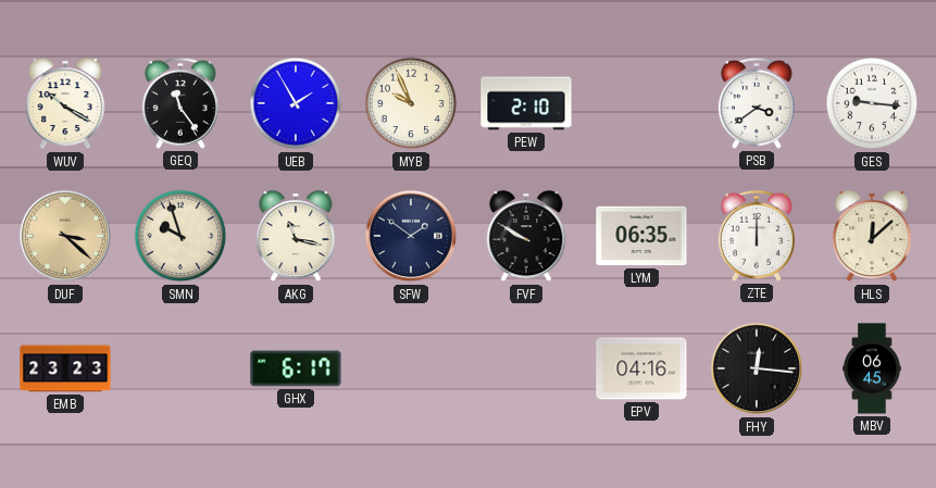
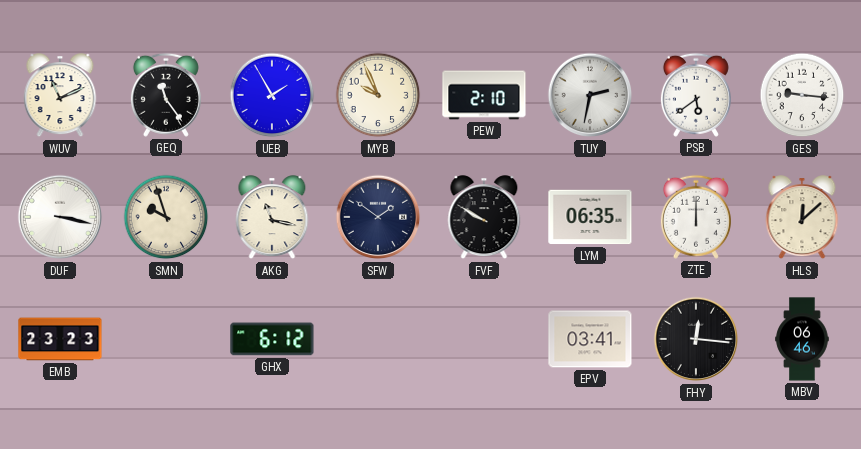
WUV: 10:20 -> 11:11 (60, 96)
TUY: none -> 2:32 (590, 95)
PSB: 3:39 -> 5:39 (696, 95)
DUF: 3:22 -> 3:17 (60, 217)
DUF dial: champagne -> white (60, 217)
GHX: 6:17 -> 6:12 (272, 339)
EPV: 04:16 -> 03:41 (590, 339)
MBV: 06:45 -> 06:46 (802, 339)
